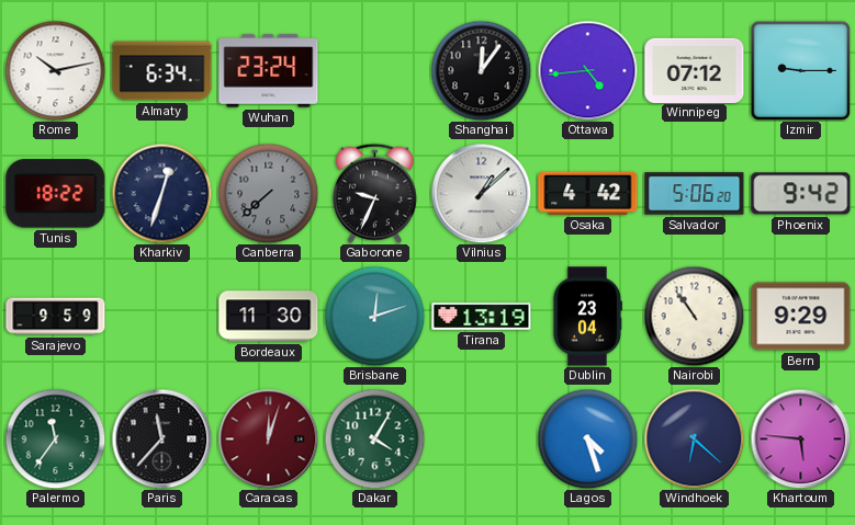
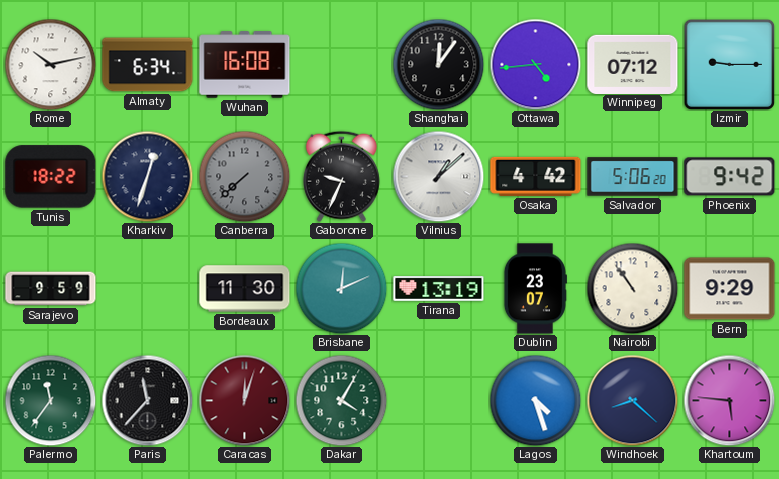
Wuhan: 23:24 -> 16:08 (245, 65)
Brisbane: 12:12 -> 12:11 (341, 288)
Dublin: 23:04 -> 23:07 (535, 289)
Windhoek: 6:22 -> 8:22 (632, 400)
